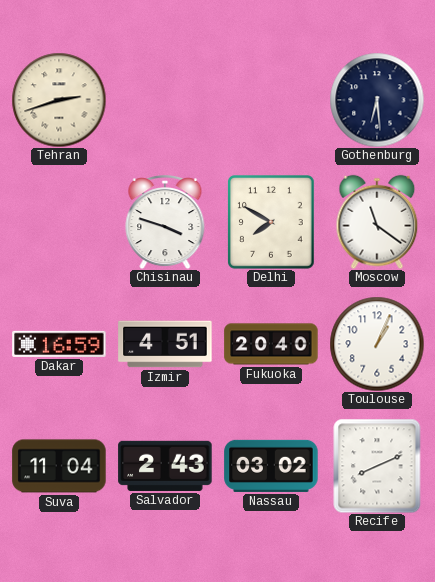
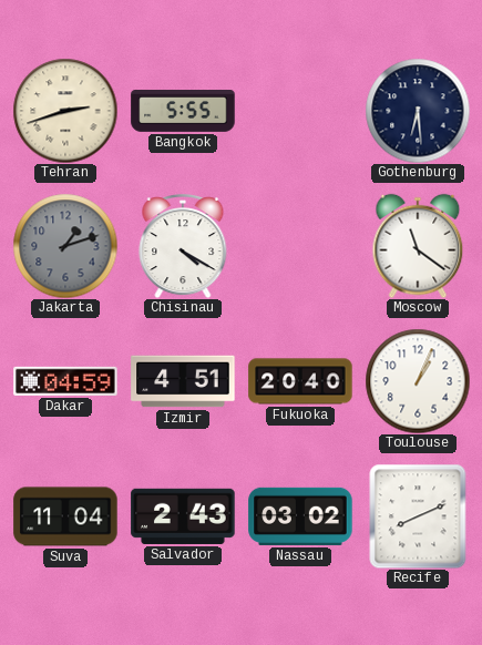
Bangkok: none -> 5:55 (183, 112)
Jakarta: none -> 1:12 (65, 246)
Chisinau: 3:48 -> 4:20 (183, 247)
Delhi: 7:50 -> none (272, 223)
Dakar: 16:59 -> 04:59 (65, 381)
